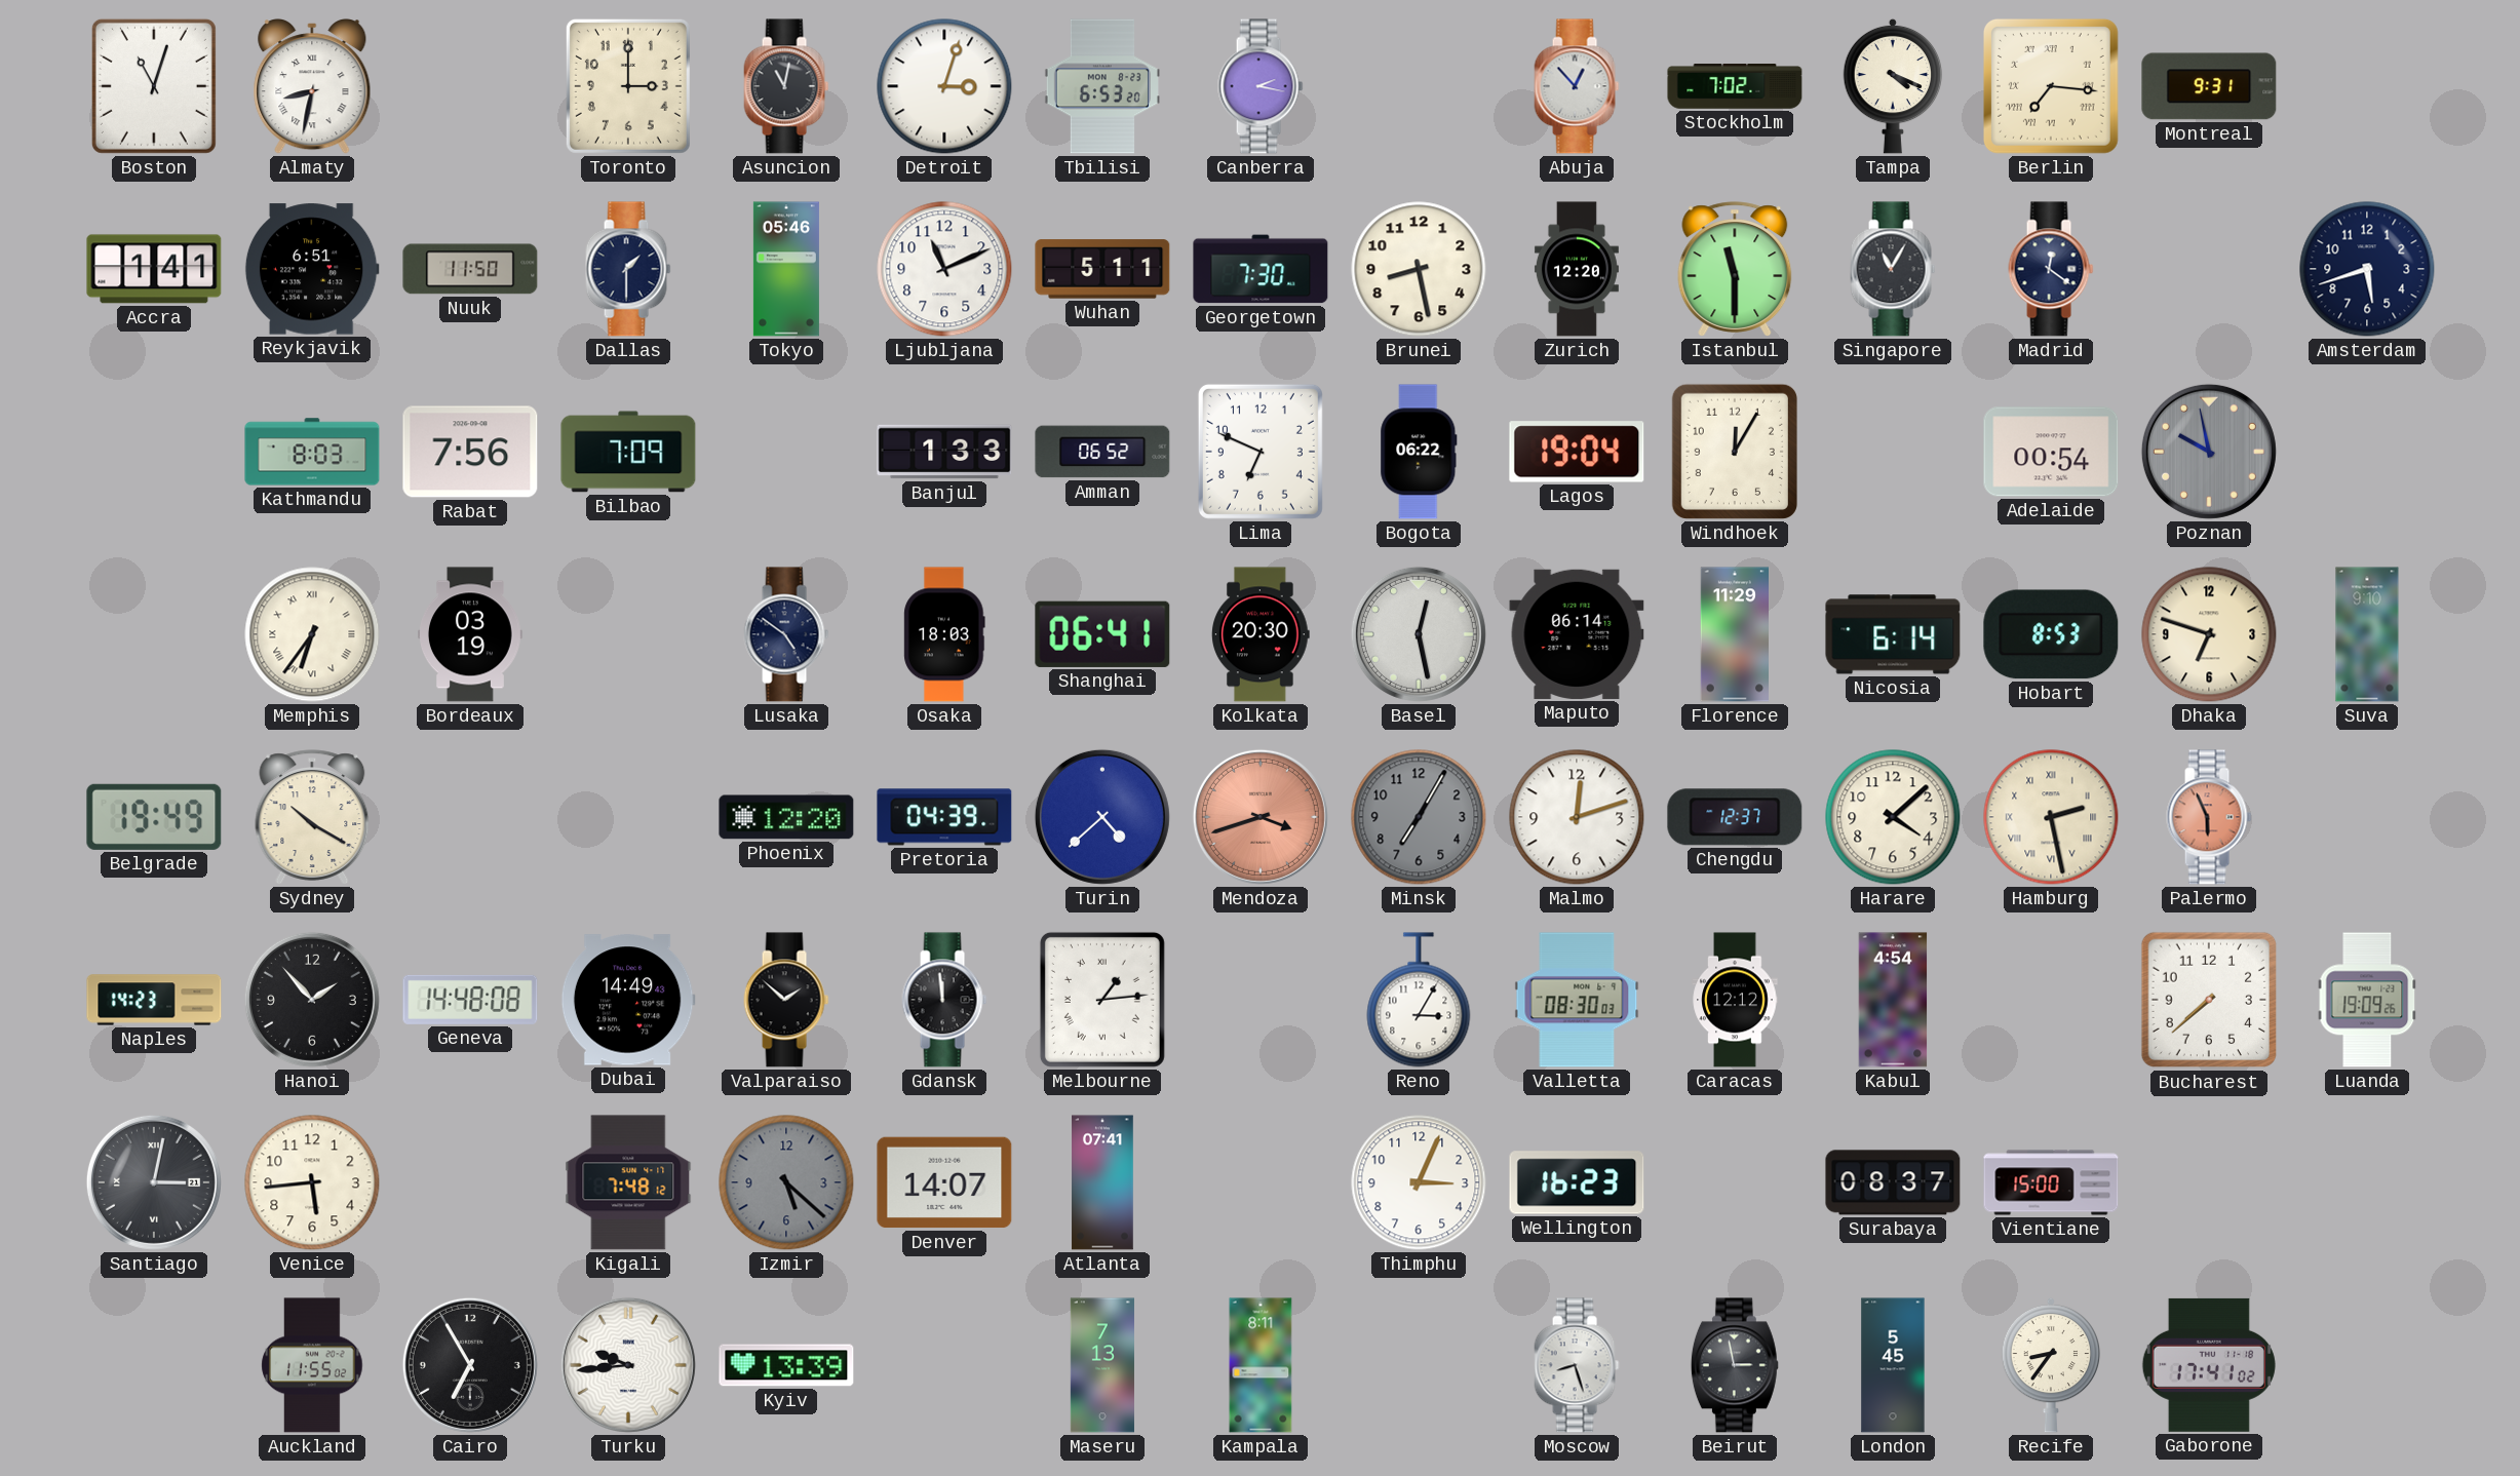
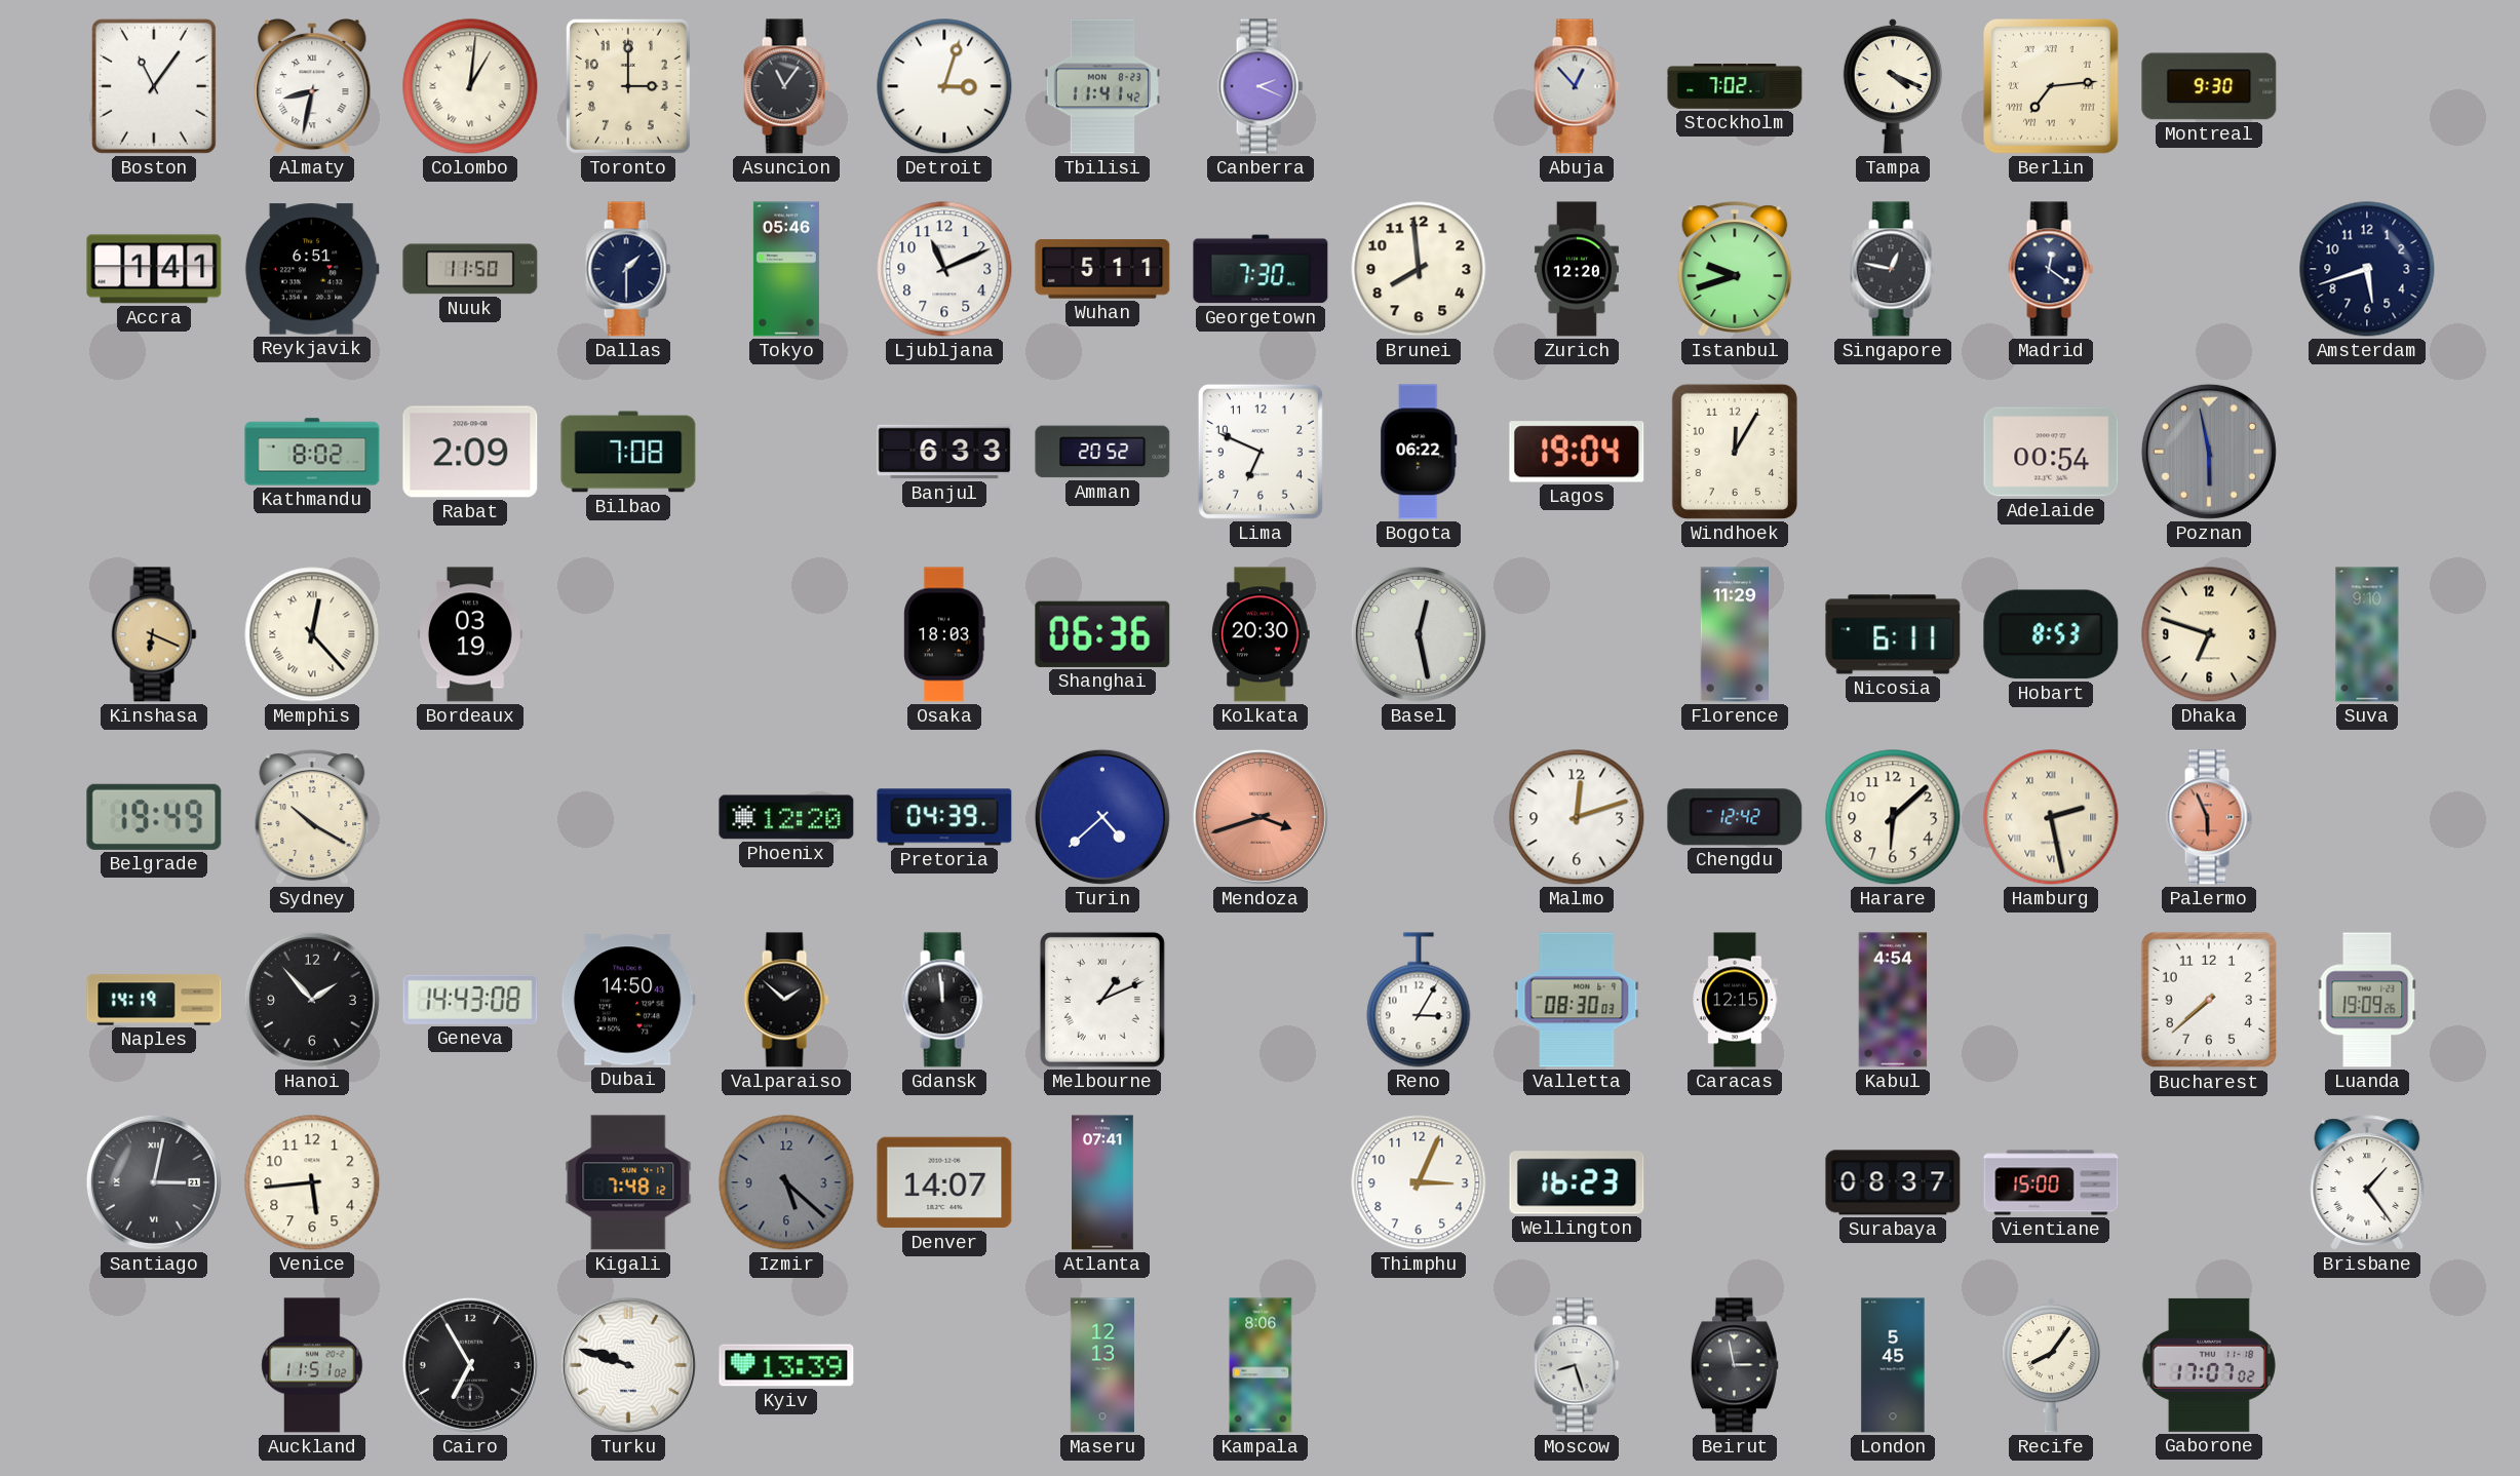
Boston: 11:03 -> 11:06 (154, 86)
Colombo: none -> 1:01 (470, 86)
Asuncion: 11:02 -> 11:06 (786, 86)
Tbilisi: 6:53 -> 11:41 (1101, 86)
Canberra: 2:17 -> 2:19 (1261, 86)
Berlin: 7:16 -> 7:14 (2052, 87)
Montreal: 9:31 -> 9:30 (2209, 86)
Brunei: 8:28 -> 7:59 (1419, 269)
Istanbul: 11:30 -> 9:42 (1735, 269)
Singapore: 11:05 -> 12:47 (1893, 269)
Kathmandu: 8:03 -> 8:02 (312, 452)
Rabat: 7:56 -> 2:09 (470, 452)
Bilbao: 7:09 -> 7:08 (628, 452)
Banjul: 1:33 -> 6:33 (944, 452)
Amman: 06:52 -> 20:52 (1102, 452)
Poznan: 9:58 -> 5:58 (2209, 452)
Kinshasa: none -> 6:19 (154, 634)
Memphis: 6:36 -> 12:23 (312, 634)
Lusaka: 4:51 -> none (786, 634)
Shanghai: 06:41 -> 06:36 (1102, 634)
Maputo: 06:14 -> none (1577, 634)
Nicosia: 6:14 -> 6:11 (1893, 634)
Minsk: 7:05 -> none (1419, 817)
Chengdu: 12:37 -> 12:42 (1735, 817)
Harare: 4:08 -> 6:08 (1893, 817)
Naples: 14:23 -> 14:19 (154, 1000)
Geneva: 14:48 -> 14:43 (470, 1000)
Dubai: 14:49 -> 14:50 (628, 1000)
Melbourne: 1:14 -> 1:11 (1102, 1000)
Caracas: 12:12 -> 12:15 (1735, 1000)
Brisbane: none -> 1:24 (2367, 1182)
Auckland: 11:55 -> 11:51 (312, 1365)
Turku: 9:44 -> 9:48 (628, 1365)
Maseru: 7:13 -> 12:13 (1102, 1365)
Kampala: 8:11 -> 8:06 (1261, 1365)
Recife: 8:36 -> 8:06 (2051, 1365)
Gaborone: 17:41 -> 17:07 (2209, 1365)
